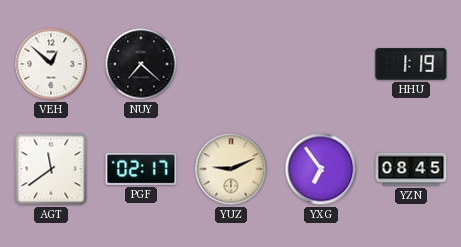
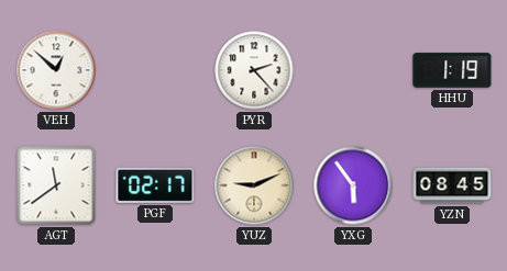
NUY: 7:22 -> none (141, 64)
PYR: none -> 2:23 (254, 70)
YXG: 6:54 -> 5:54 (353, 185)
